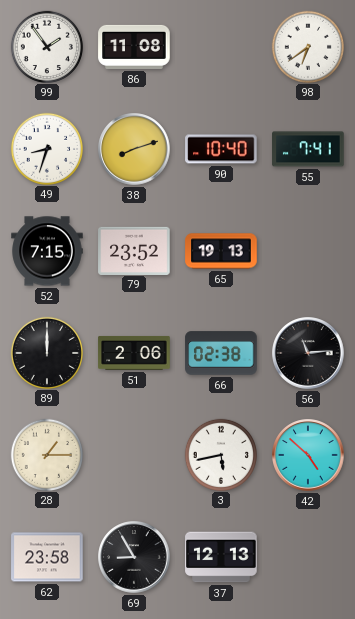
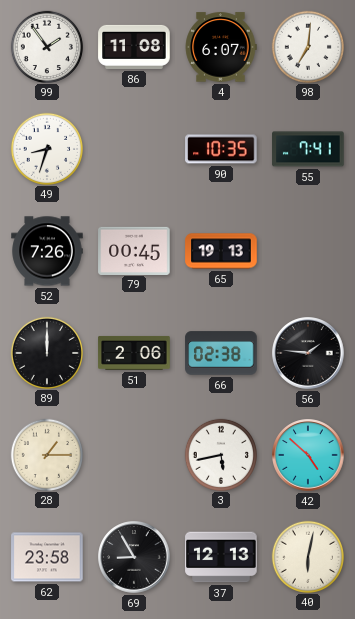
4: none -> 6:07 (221, 47)
98: 6:39 -> 7:01 (307, 46)
38: 8:12 -> none (134, 149)
90: 10:40 -> 10:35 (221, 149)
52: 7:15 -> 7:26 (47, 251)
79: 23:52 -> 00:45 (134, 250)
56: 11:14 -> 1:46 (308, 353)
40: none -> 6:02 (307, 556)
